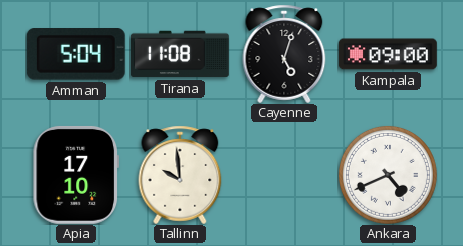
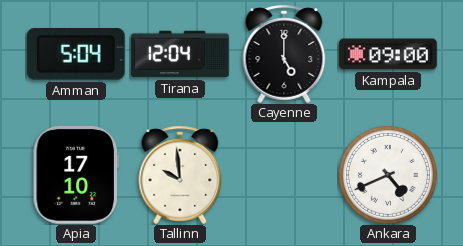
Tirana: 11:08 -> 12:04 (180, 54)
Cayenne: 5:03 -> 5:00 (284, 54)
